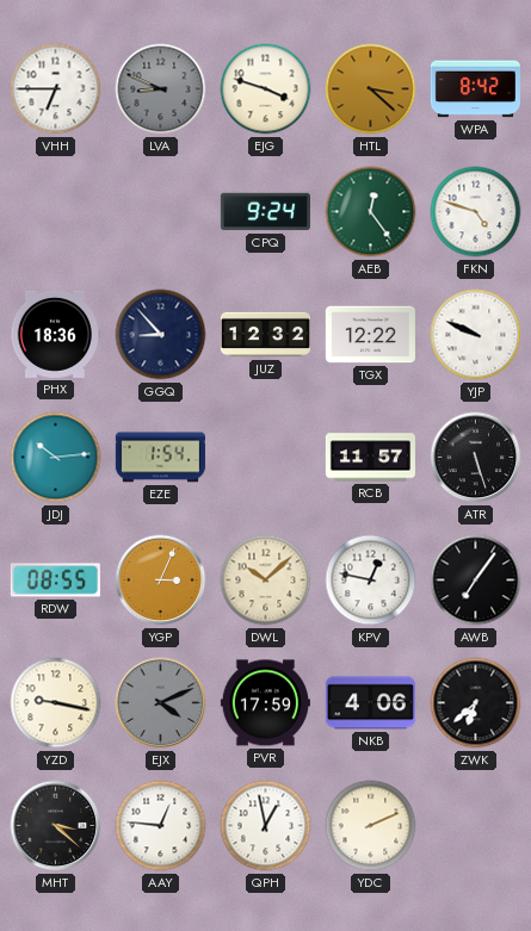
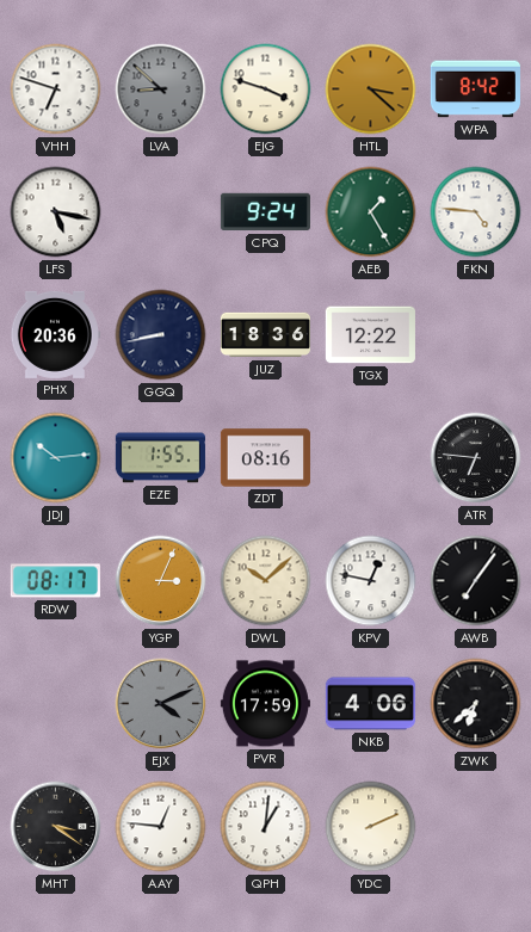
VHH: 6:45 -> 6:48 (56, 90)
LVA: 8:49 -> 8:52 (161, 90)
LFS: none -> 5:17 (56, 212)
AEB: 12:24 -> 1:25 (371, 212)
FKN: 4:48 -> 4:46 (476, 212)
PHX: 18:36 -> 20:36 (55, 334)
GGQ: 8:53 -> 8:43 (161, 335)
JUZ: 12:32 -> 18:36 (265, 335)
YJP: 9:49 -> none (476, 335)
EZE: 1:54 -> 1:55 (160, 458)
ZDT: none -> 08:16 (265, 458)
RCB: 11:57 -> none (370, 458)
ATR: 5:27 -> 6:46 (476, 458)
RDW: 08:55 -> 08:17 (55, 581)
YZD: 9:17 -> none (56, 703)
MHT: 3:22 -> 3:21 (56, 827)
QPH: 12:58 -> 1:01 (266, 827)
